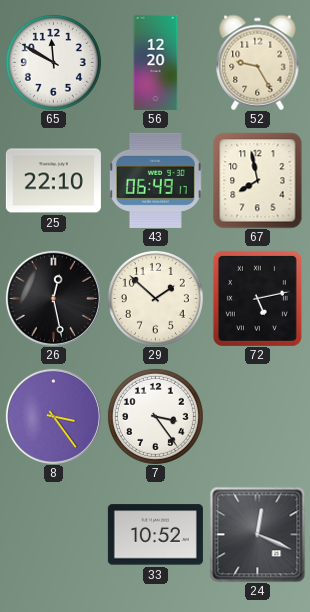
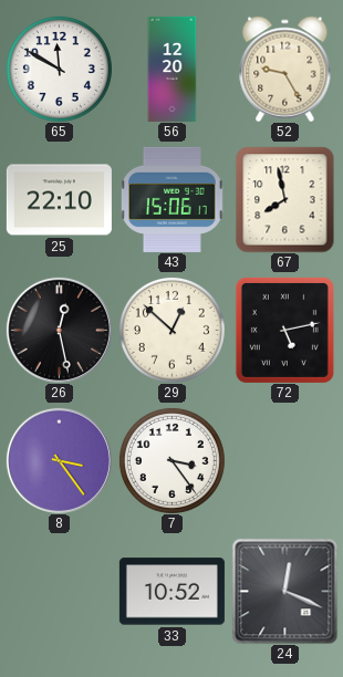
43: 06:49 -> 15:06 (173, 199)
29: 1:52 -> 12:52 (171, 330)
